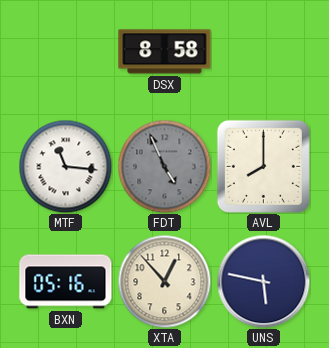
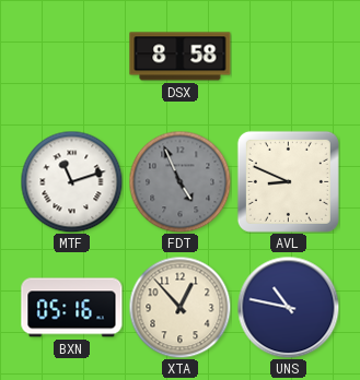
MTF: 11:16 -> 11:12 (71, 181)
AVL: 8:00 -> 8:49 (288, 181)
UNS: 5:47 -> 10:47 (288, 307)
